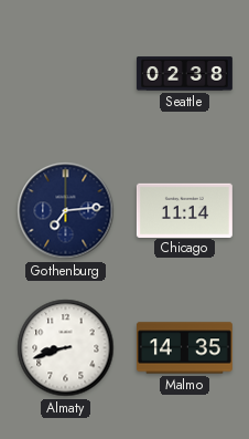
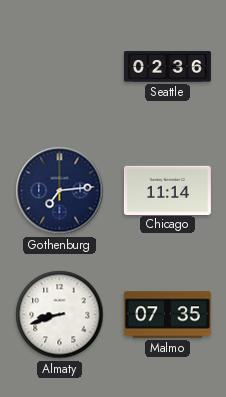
Seattle: 02:38 -> 02:36 (167, 67)
Malmo: 14:35 -> 07:35 (167, 315)
